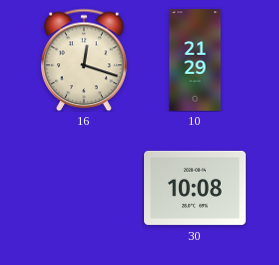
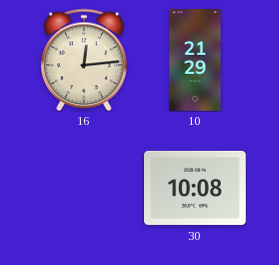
16: 12:18 -> 12:14 (84, 60)
